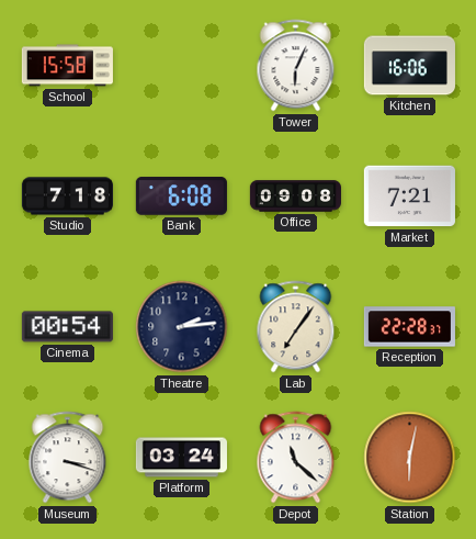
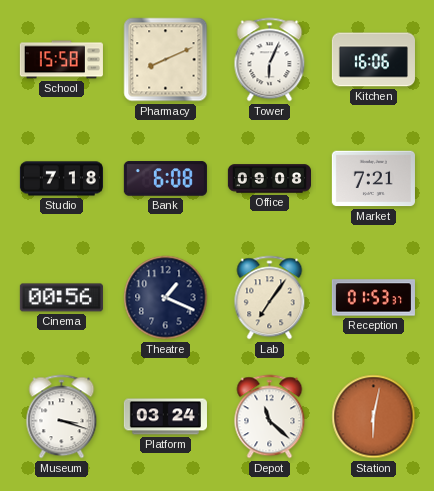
Pharmacy: none -> 8:11 (166, 60)
Cinema: 00:54 -> 00:56 (61, 298)
Theatre: 2:14 -> 1:19 (166, 298)
Reception: 22:28 -> 01:53 (373, 298)
